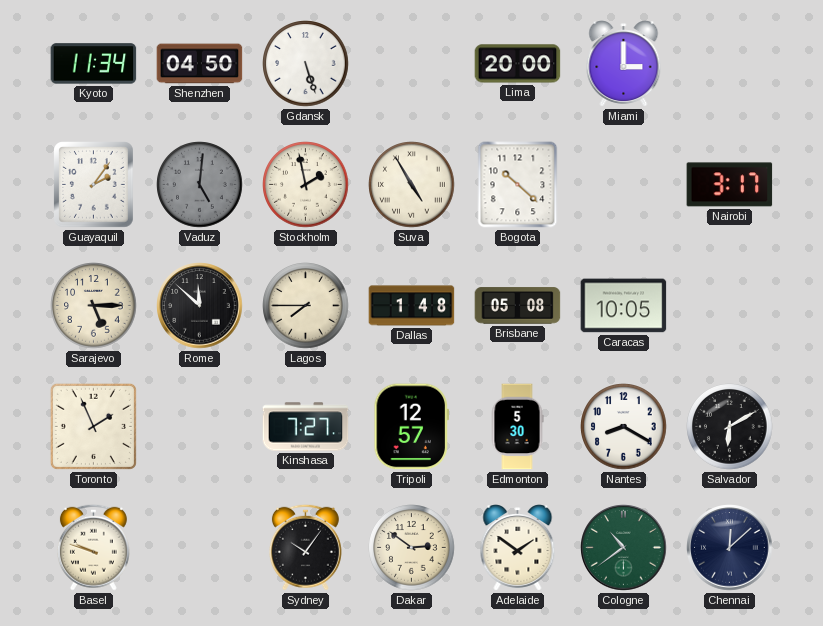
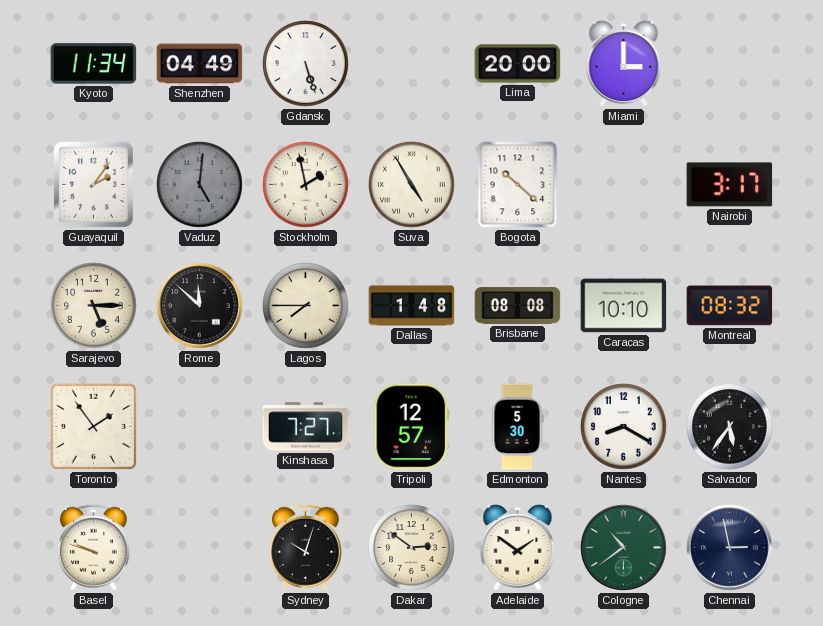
Shenzhen: 04:50 -> 04:49 (200, 64)
Brisbane: 05:08 -> 08:08 (518, 306)
Caracas: 10:05 -> 10:10 (624, 306)
Montreal: none -> 08:32 (730, 306)
Toronto: 1:56 -> 1:54 (93, 426)
Salvador: 6:10 -> 5:36 (730, 427)
Sydney: 10:06 -> 10:03 (305, 547)
Chennai: 12:08 -> 2:58 (730, 548)
